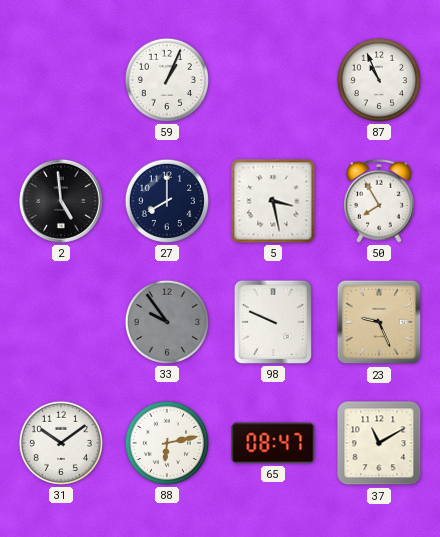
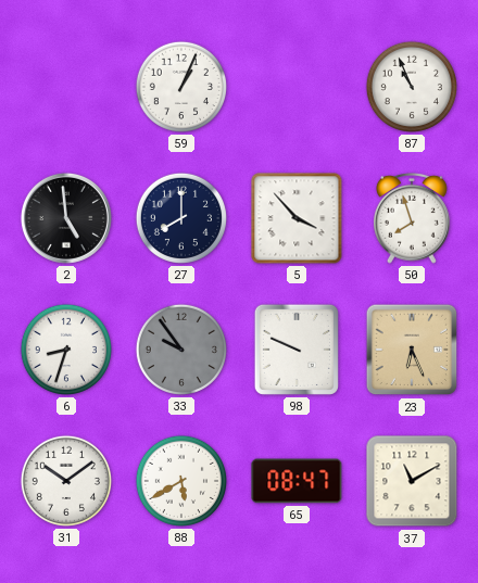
5: 3:28 -> 3:53 (297, 218)
50: 7:55 -> 7:57 (413, 218)
6: none -> 8:33 (66, 350)
23: 9:26 -> 6:26 (412, 350)
88: 6:13 -> 5:40 (181, 481)
